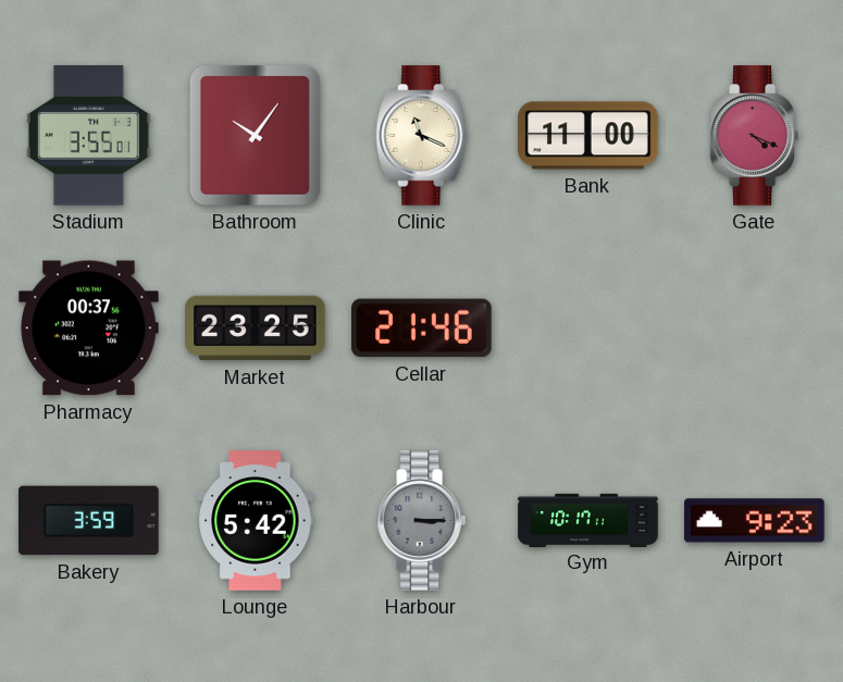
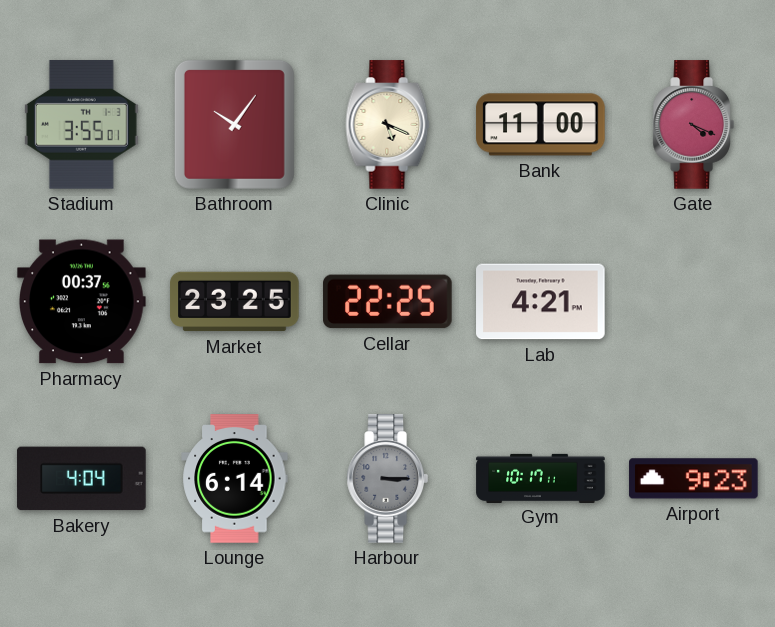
Clinic: 11:19 -> 5:19 (388, 125)
Cellar: 21:46 -> 22:25 (388, 302)
Lab: none -> 4:21 (541, 302)
Bakery: 3:59 -> 4:04 (82, 479)
Lounge: 5:42 -> 6:14 (235, 479)
